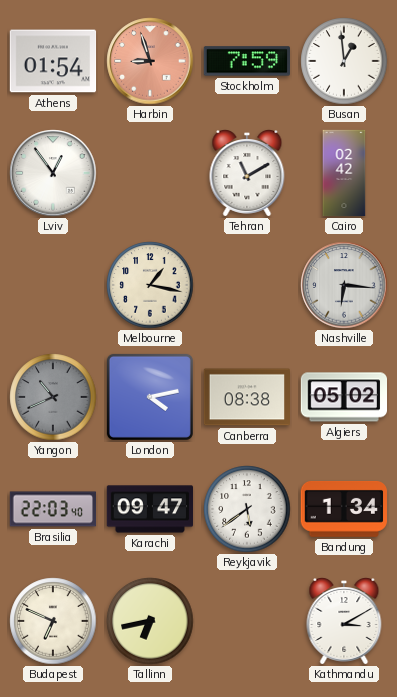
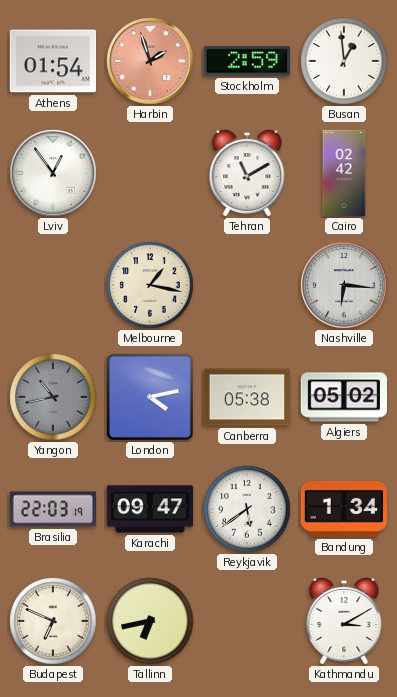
Harbin: 8:57 -> 1:57 (150, 61)
Stockholm: 7:59 -> 2:59 (246, 61)
Yangon: 10:41 -> 10:43 (53, 397)
Canberra: 08:38 -> 05:38 (246, 397)
Brasilia: 22:03:40 -> 22:03:19 (53, 509)
